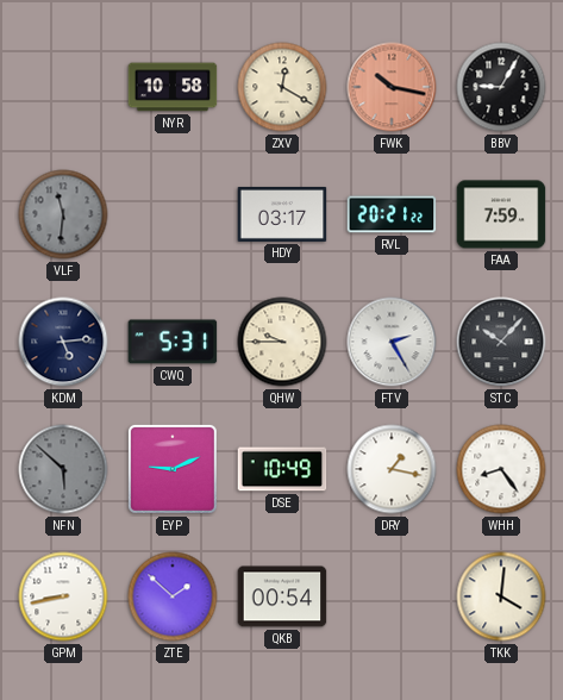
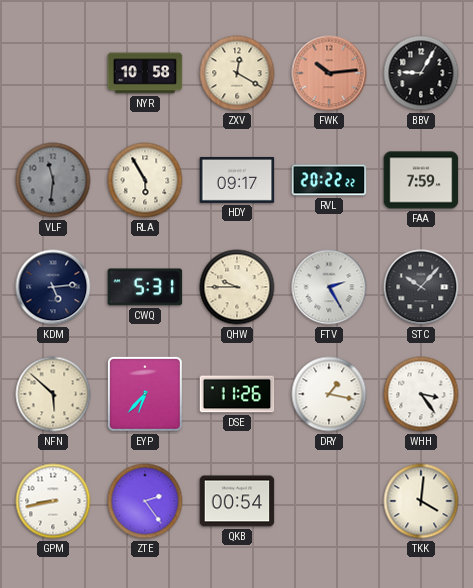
FWK: 10:17 -> 10:14 (329, 73)
RLA: none -> 5:55 (145, 180)
HDY: 03:17 -> 09:17 (237, 180)
RVL: 20:21 -> 20:22 (329, 180)
NFN dial: grey -> cream (53, 394)
EYP: 9:11 -> 6:37 (145, 394)
DSE: 10:49 -> 11:26 (237, 394)
WHH: 8:24 -> 3:24 (421, 394)
ZTE: 1:52 -> 2:24 (145, 501)
